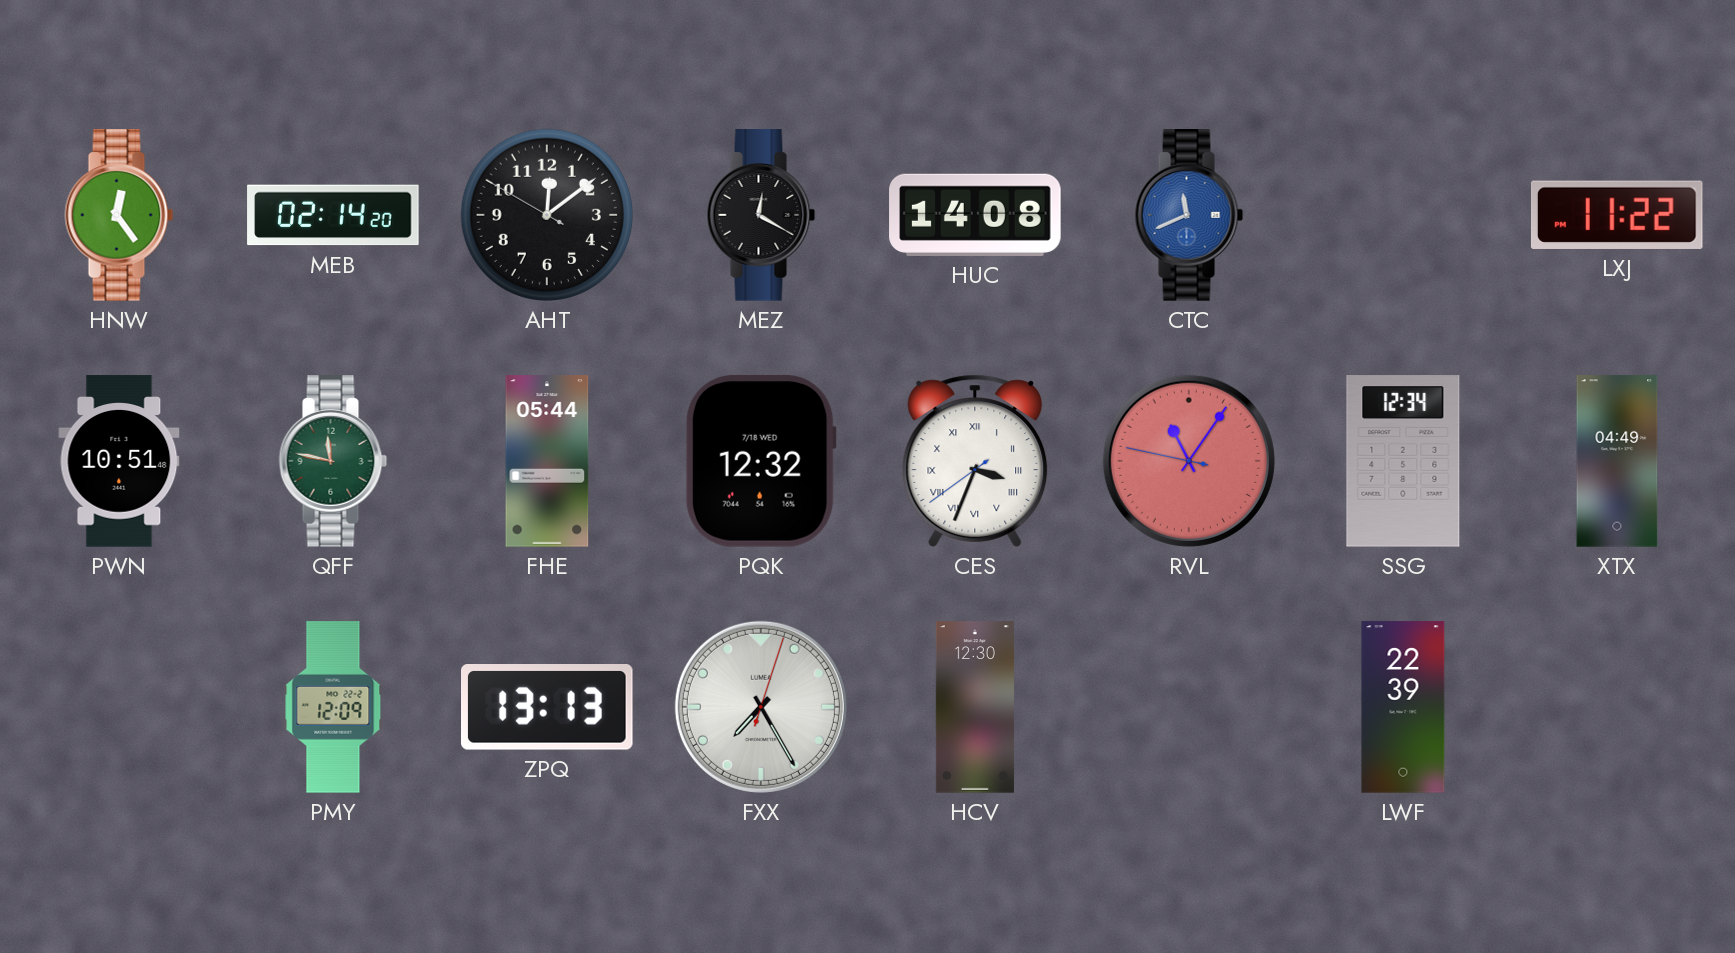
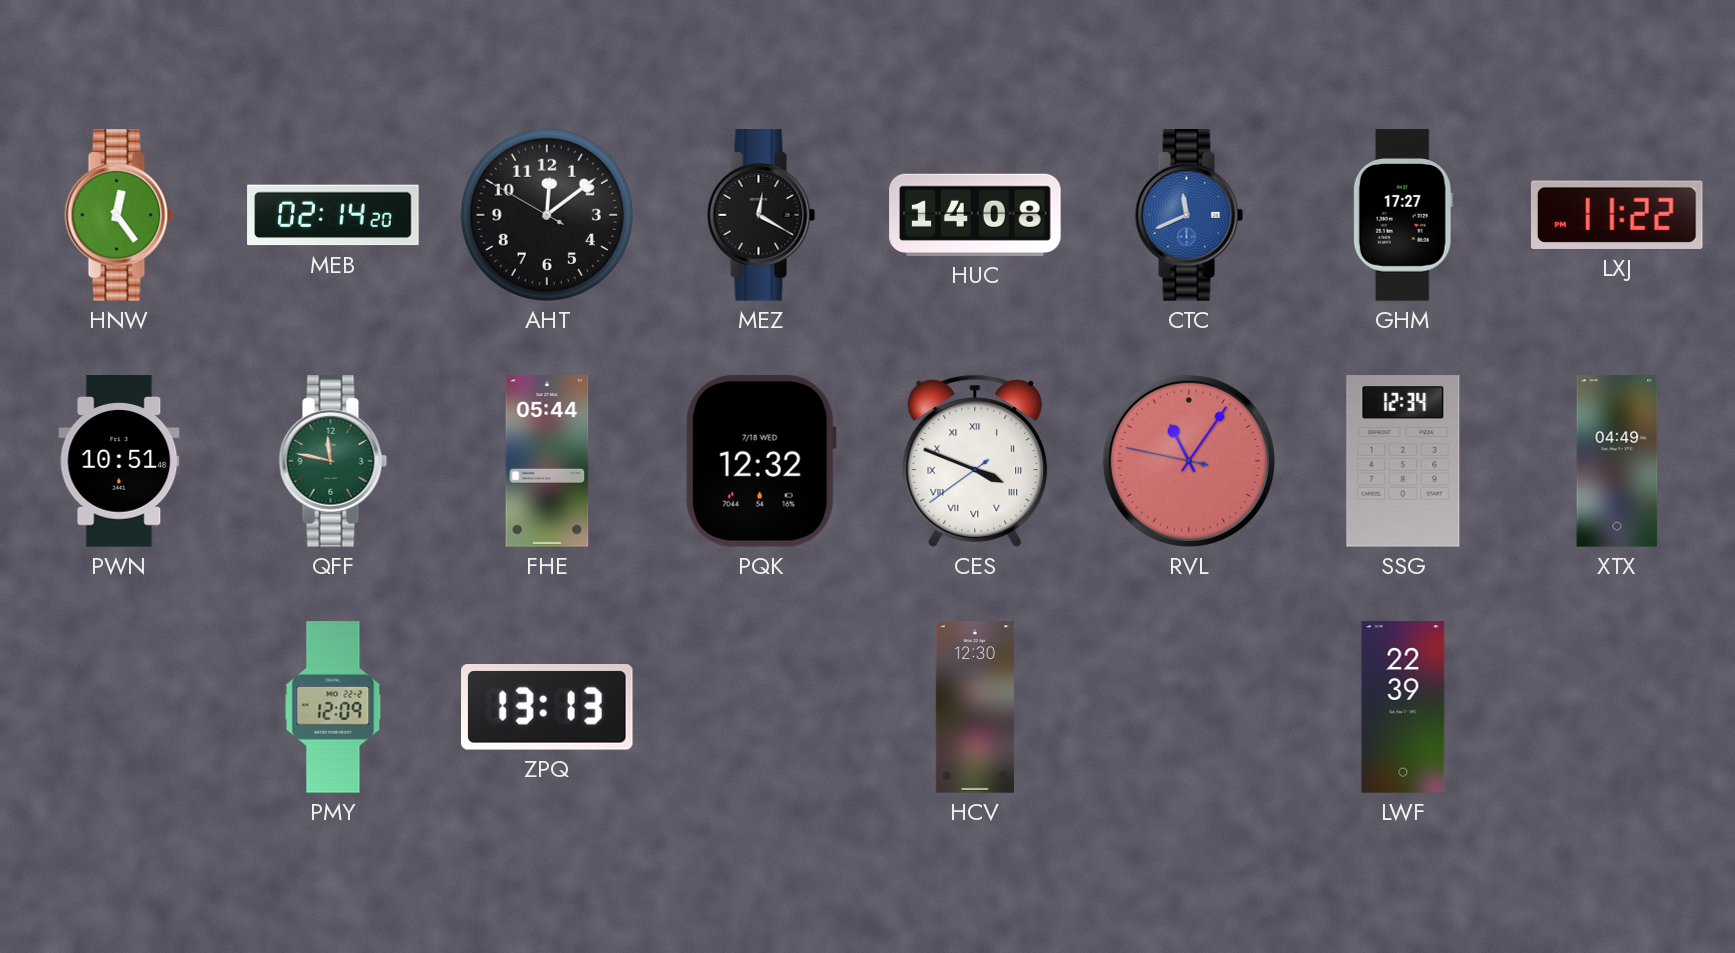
GHM: none -> 17:27 (1403, 215)
CES: 3:33 -> 3:48 (975, 461)
FXX: 7:25 -> none (761, 707)
